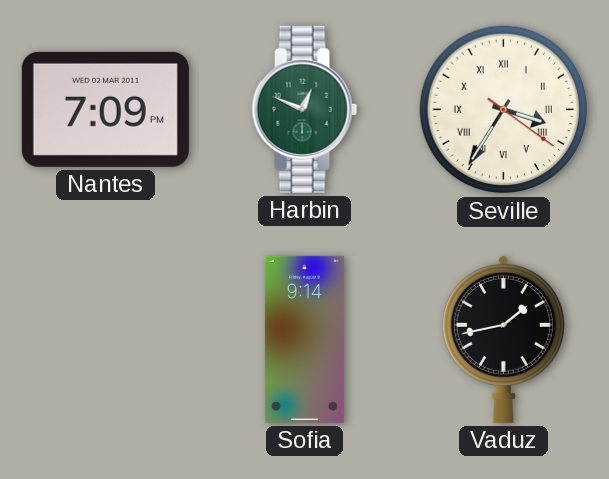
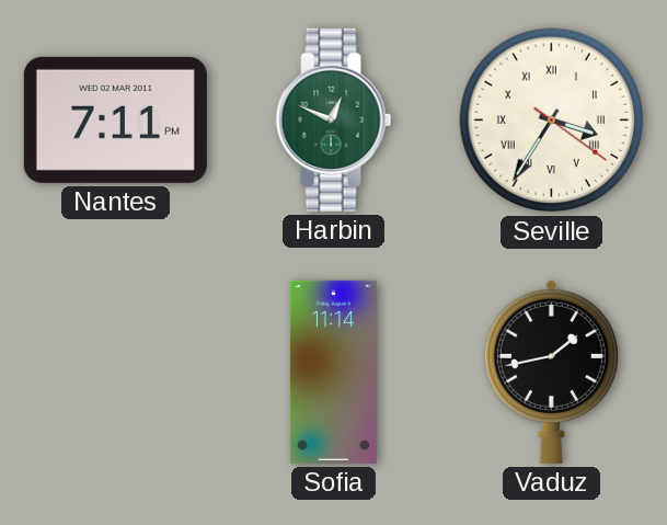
Nantes: 7:09 -> 7:11 (115, 119)
Sofia: 9:14 -> 11:14 (333, 372)
